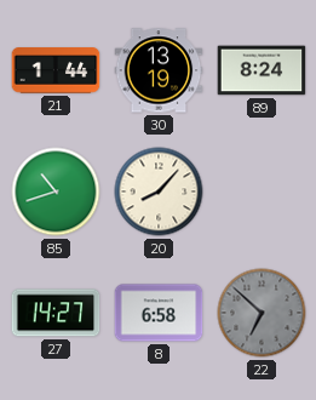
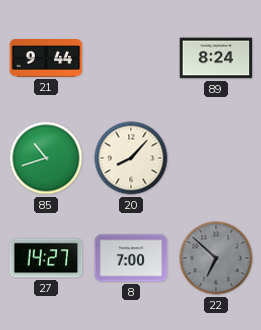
21: 1:44 -> 9:44 (46, 58)
30: 13:19 -> none (159, 70)
8: 6:58 -> 7:00 (131, 258)
